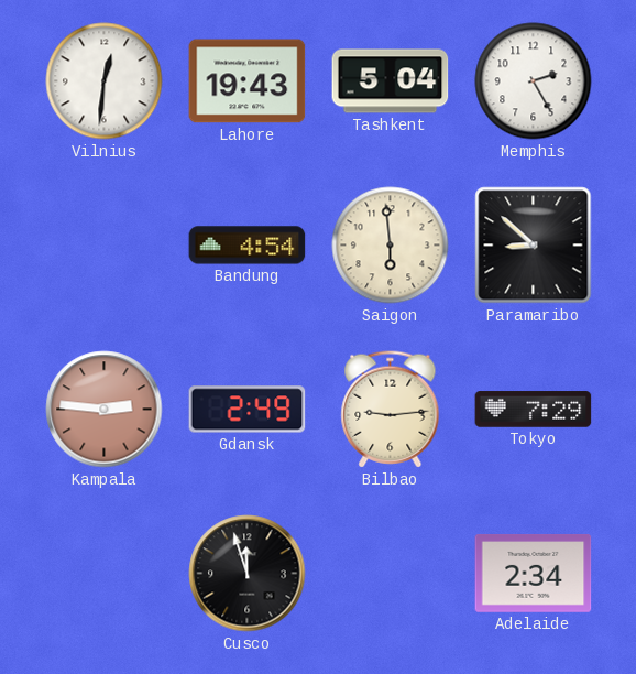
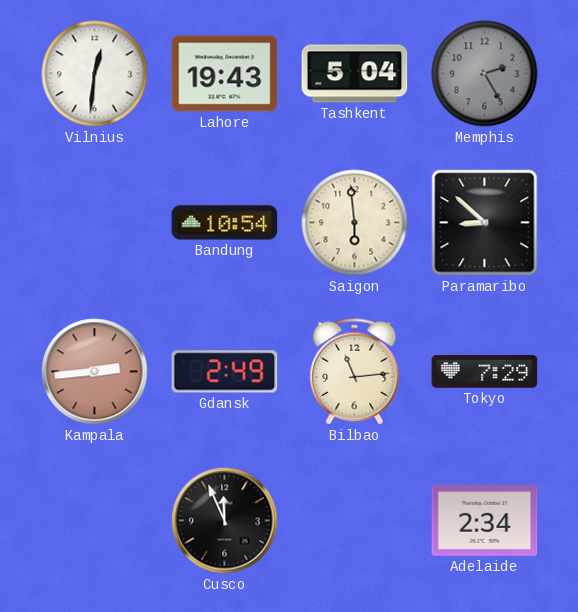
Memphis dial: white -> grey (485, 74)
Bandung: 4:54 -> 10:54 (225, 223)
Kampala: 2:46 -> 2:44 (95, 372)
Bilbao: 9:14 -> 11:14 (355, 372)
Cusco: 11:57 -> 11:56 (225, 521)
